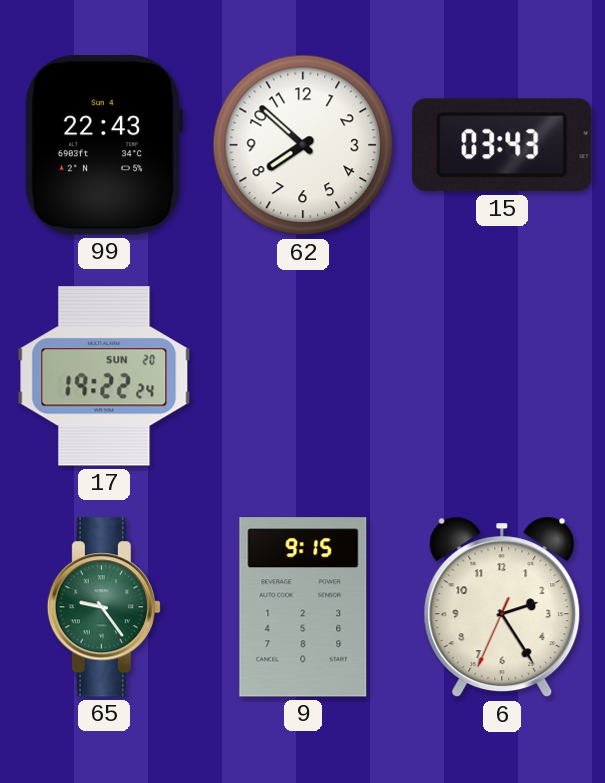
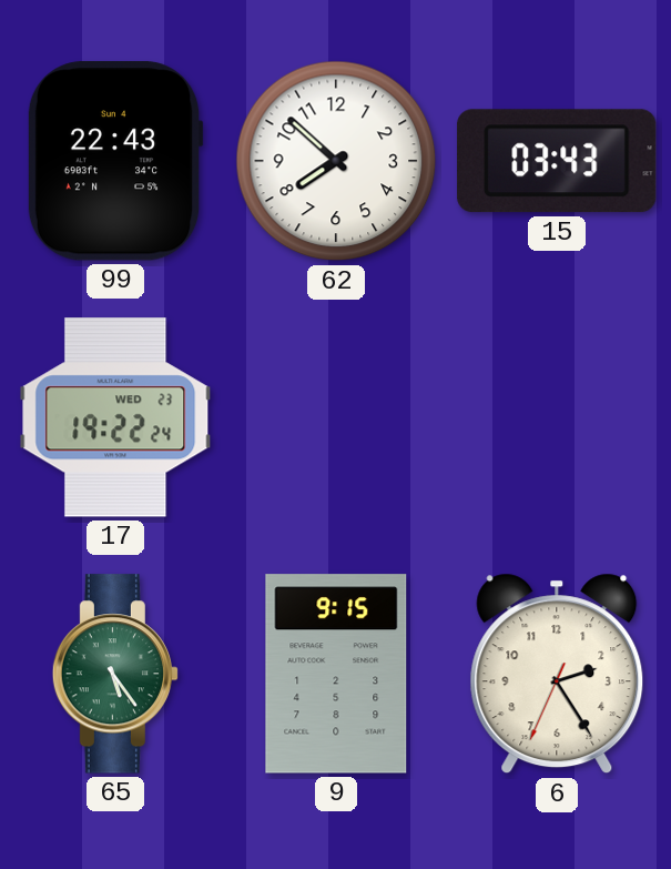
17 date: SUN 20 -> WED 23 (115, 417)
65: 9:24 -> 5:24 (114, 674)
